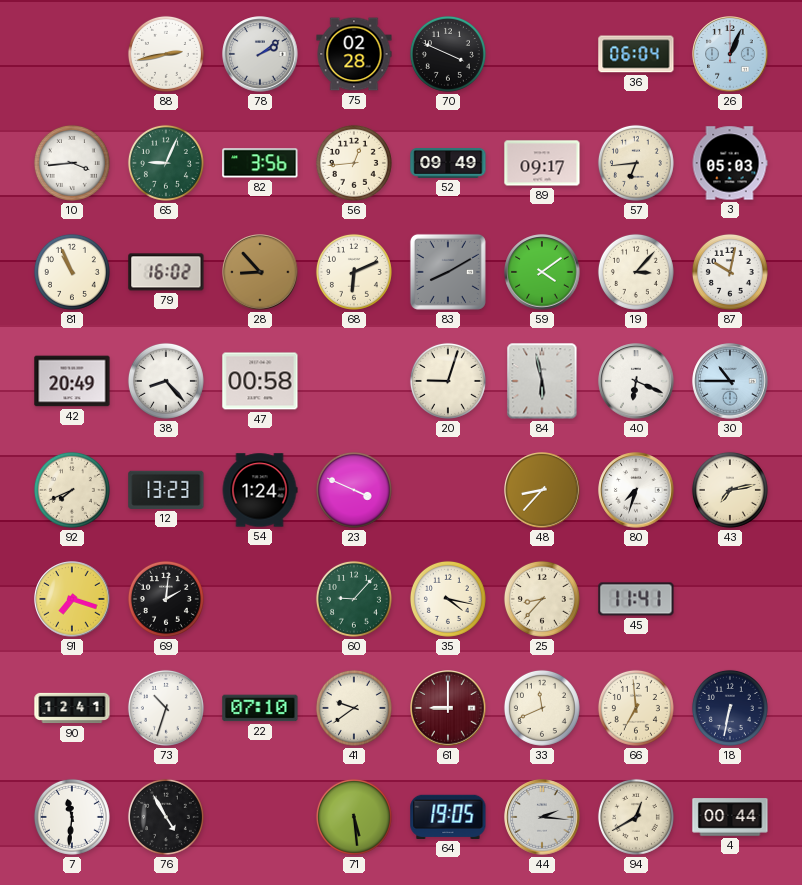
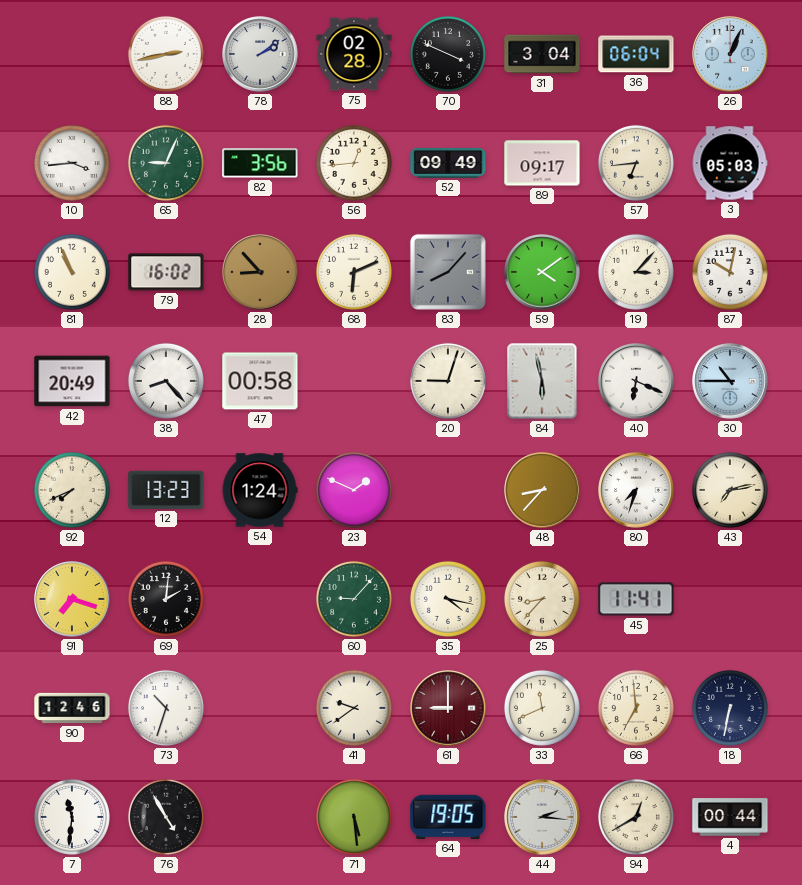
31: none -> 3:04 (542, 54)
83: 8:10 -> 8:07 (448, 272)
23: 3:49 -> 1:49 (354, 490)
90: 12:41 -> 12:46 (72, 708)
22: 07:10 -> none (260, 708)
